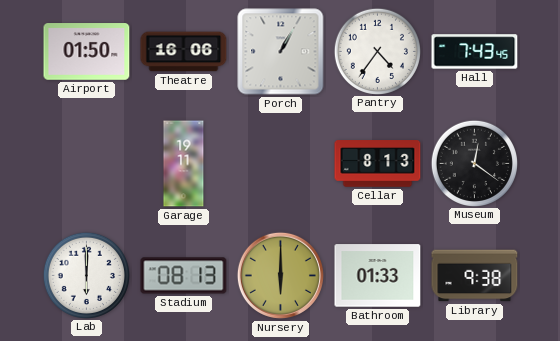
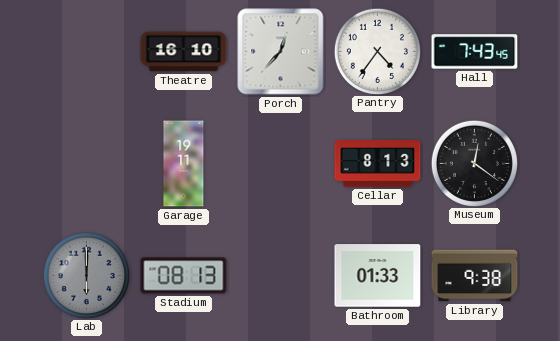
Airport: 01:50 -> none (87, 52)
Theatre: 16:06 -> 16:10 (184, 52)
Porch: 1:05 -> 12:37 (281, 52)
Lab dial: white -> grey (86, 275)
Nursery: 6:00 -> none (280, 275)
